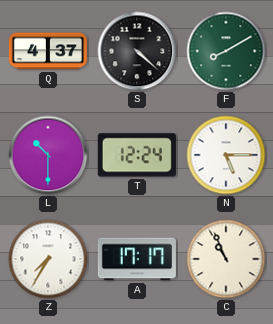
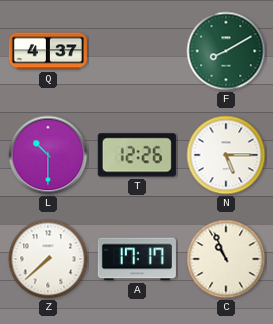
S: 4:22 -> none (137, 51)
T: 12:24 -> 12:26 (137, 155)
Z: 7:35 -> 7:38 (48, 259)
